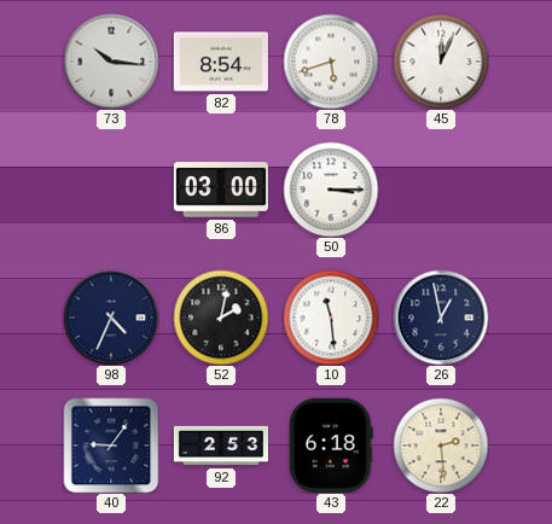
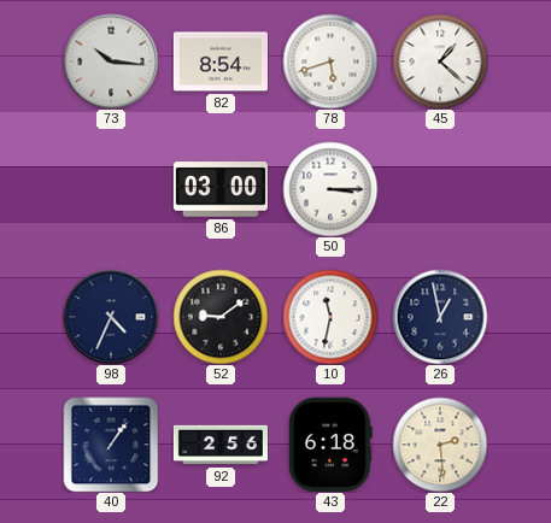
45: 12:04 -> 1:22 (440, 61)
52: 2:02 -> 9:09 (221, 317)
10: 11:29 -> 11:32 (330, 317)
40: 9:06 -> 1:06 (111, 445)
92: 2:53 -> 2:56 (219, 445)
